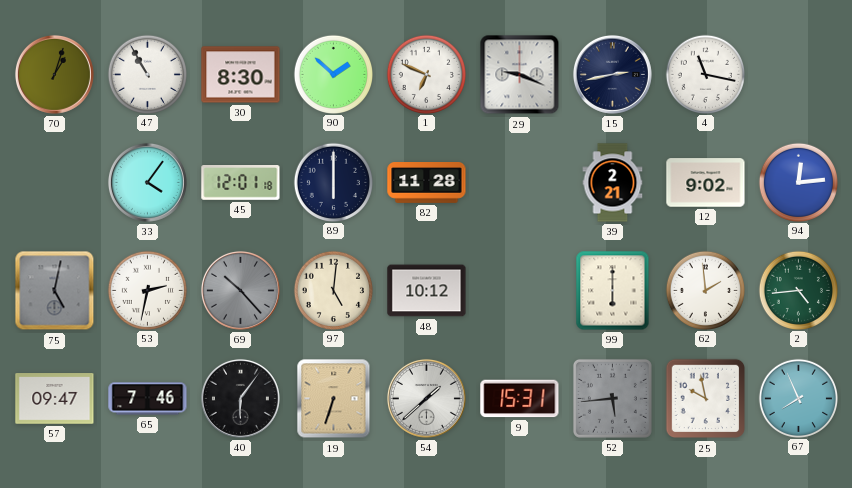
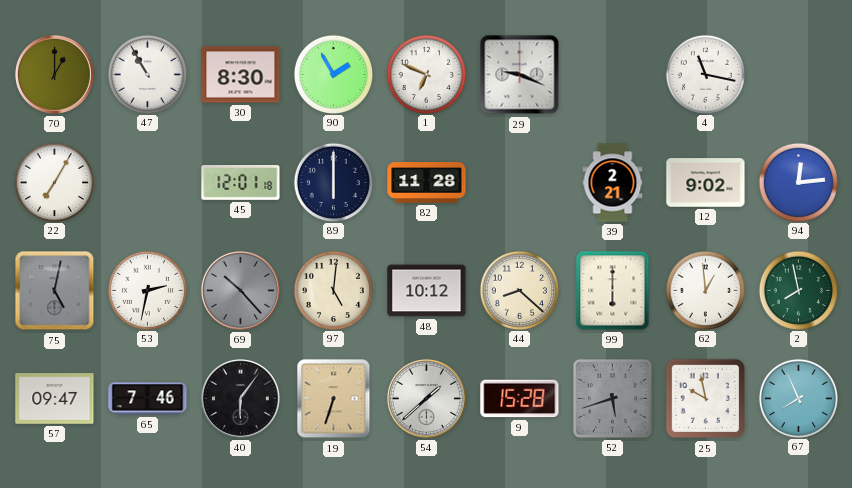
70: 1:03 -> 1:00 (54, 74)
90: 1:52 -> 1:55 (333, 74)
15: 2:43 -> none (612, 74)
22: none -> 7:05 (54, 182)
33: 4:06 -> none (147, 182)
44: none -> 8:22 (519, 290)
62: 1:59 -> 12:59 (705, 290)
2: 4:44 -> 7:58 (798, 290)
9: 15:31 -> 15:28 (520, 399)
52: 5:44 -> 5:42 (612, 398)
